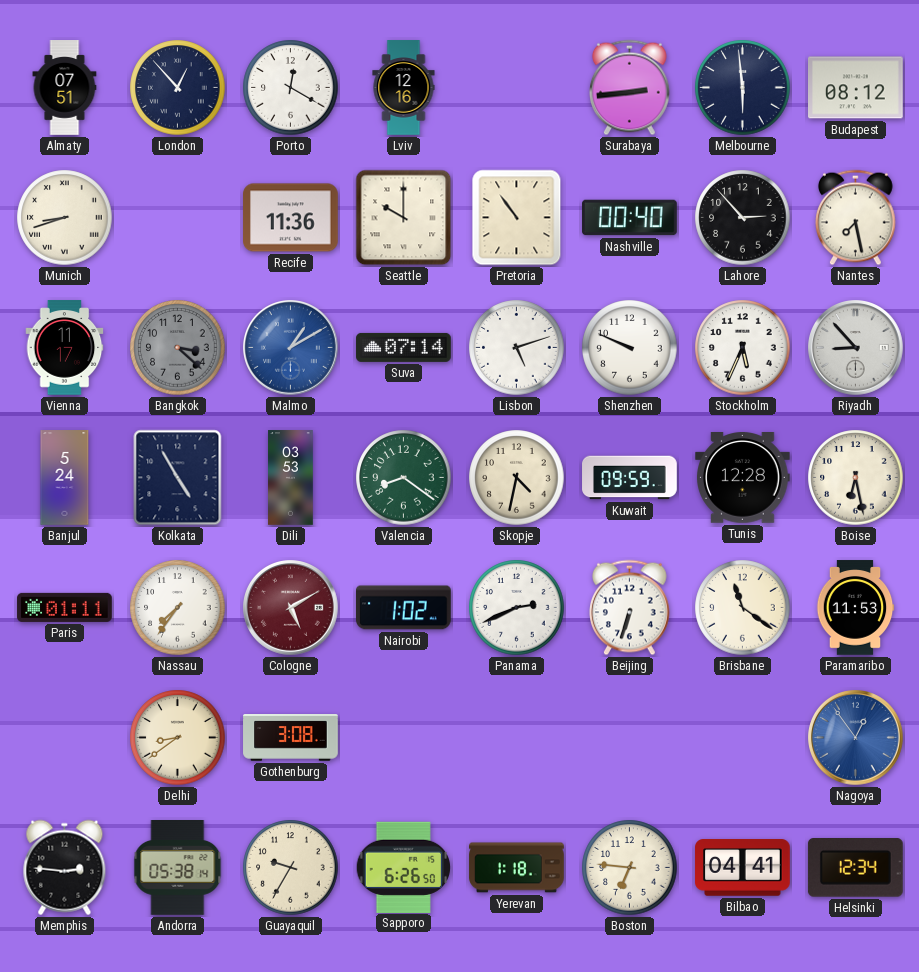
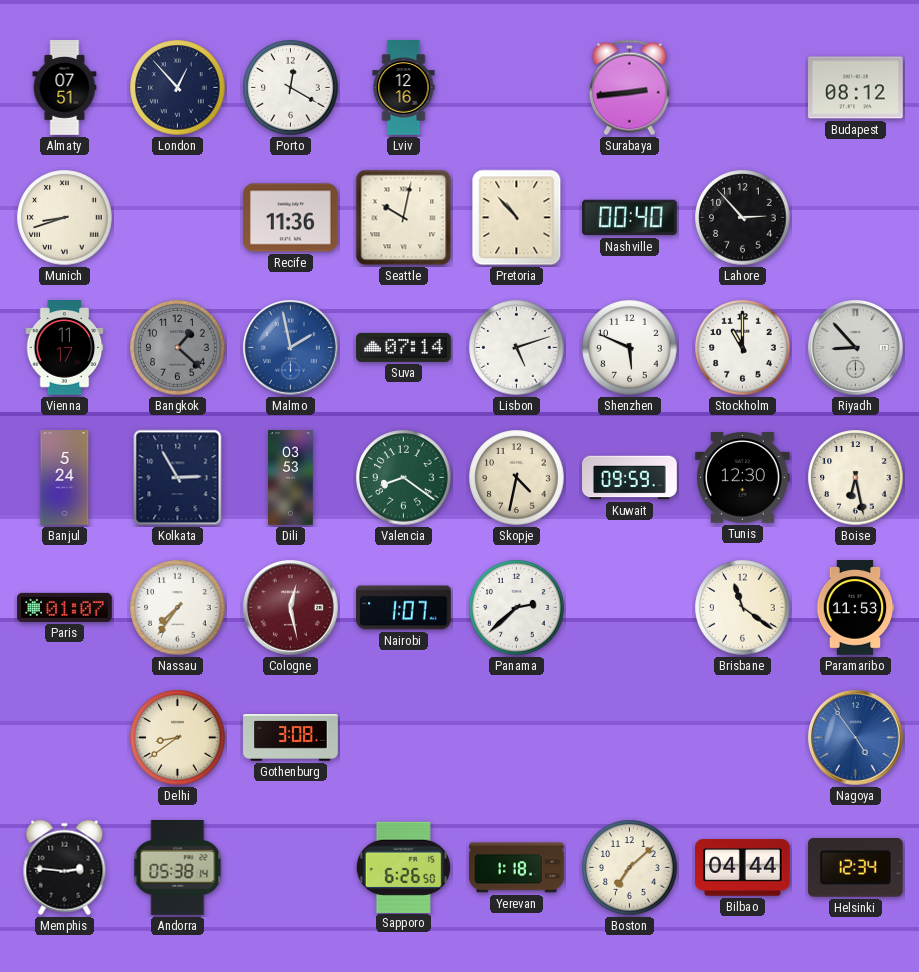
Melbourne: 5:59 -> none (743, 88)
Seattle: 10:00 -> 10:02 (404, 218)
Pretoria: 10:54 -> 10:53 (517, 218)
Nantes: 7:28 -> none (856, 218)
Bangkok: 3:22 -> 1:22 (178, 348)
Malmo: 1:10 -> 1:58 (291, 348)
Shenzhen: 9:49 -> 5:49 (630, 348)
Stockholm: 5:34 -> 11:00 (743, 348)
Kolkata: 4:55 -> 2:55 (178, 478)
Tunis: 12:28 -> 12:30 (743, 478)
Paris: 01:11 -> 01:07 (65, 607)
Cologne: 5:10 -> 12:28 (291, 608)
Nairobi: 1:02 -> 1:07 (404, 608)
Panama: 2:41 -> 2:38 (517, 608)
Beijing: 6:33 -> none (630, 608)
Nagoya: 12:54 -> 4:54 (856, 738)
Guayaquil: 9:35 -> none (291, 868)
Boston: 6:46 -> 7:08 (630, 868)
Bilbao: 04:41 -> 04:44 (743, 868)
